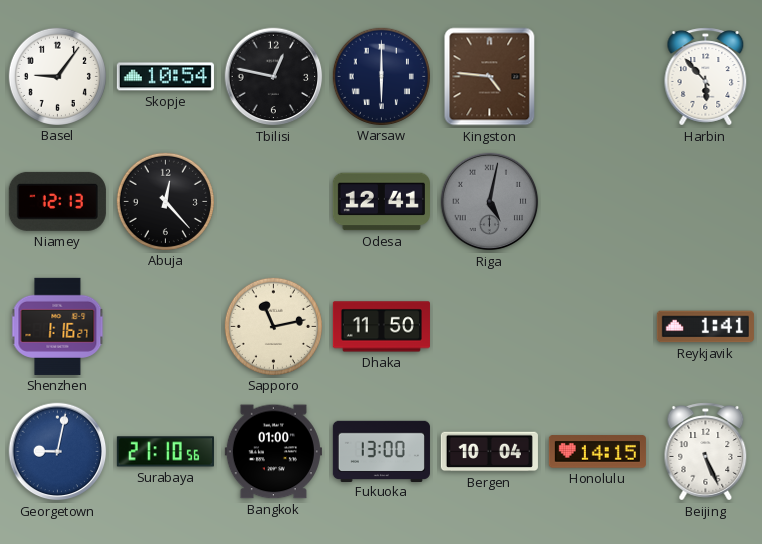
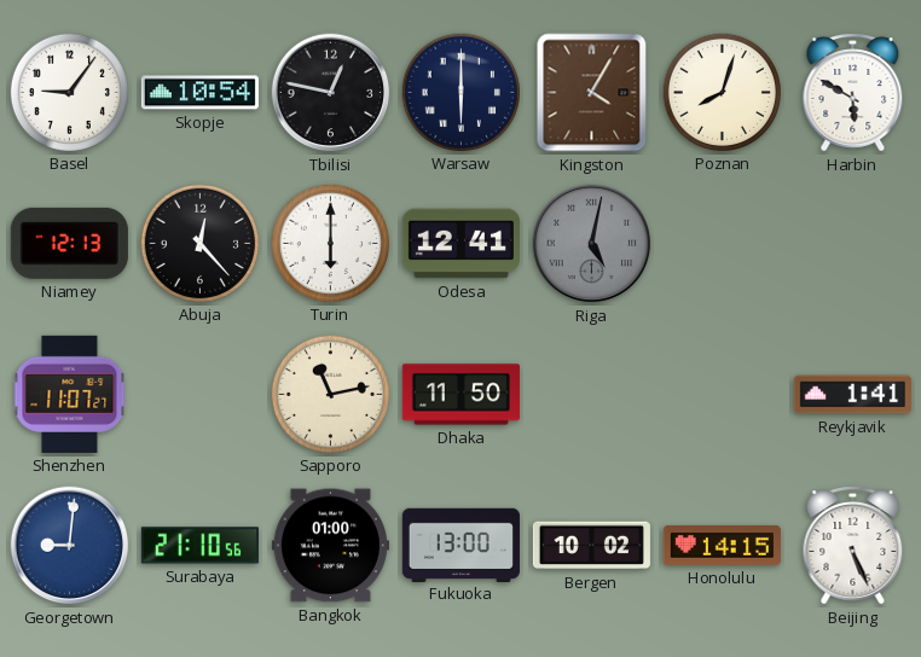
Kingston: 4:46 -> 4:05 (592, 93)
Poznan: none -> 8:03 (722, 92)
Harbin: 5:53 -> 5:50 (853, 93)
Turin: none -> 6:00 (330, 243)
Shenzhen: 1:16 -> 11:07 (70, 394)
Georgetown: 9:02 -> 9:01 (70, 546)
Bergen: 10:04 -> 10:02 (591, 546)
